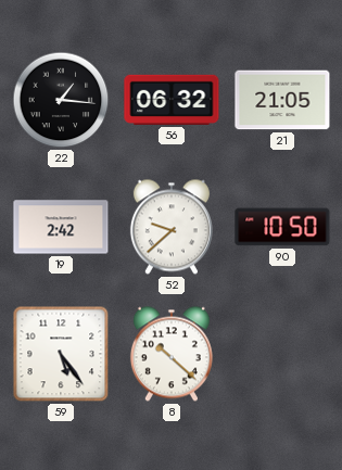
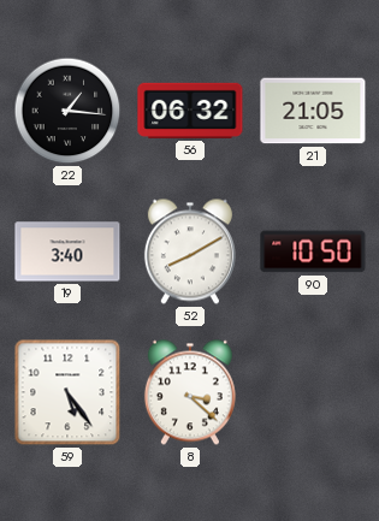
19: 2:42 -> 3:40 (67, 251)
52: 9:38 -> 8:10 (190, 251)
8: 10:22 -> 3:22 (190, 392)
